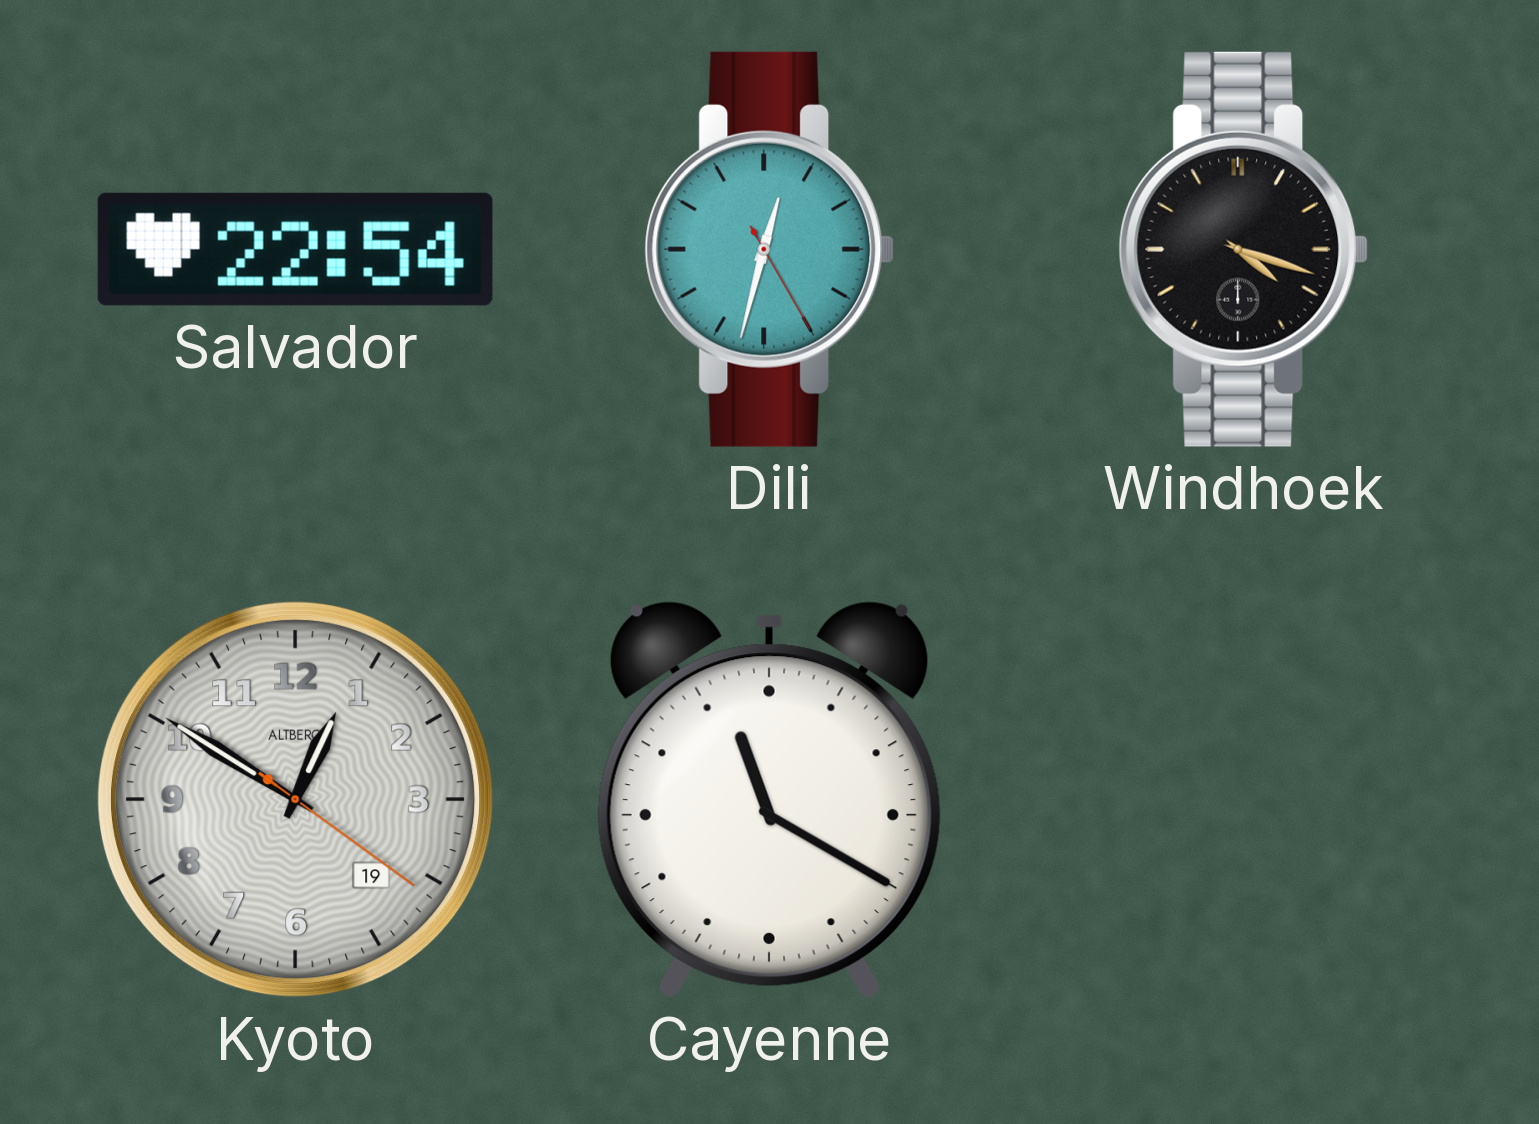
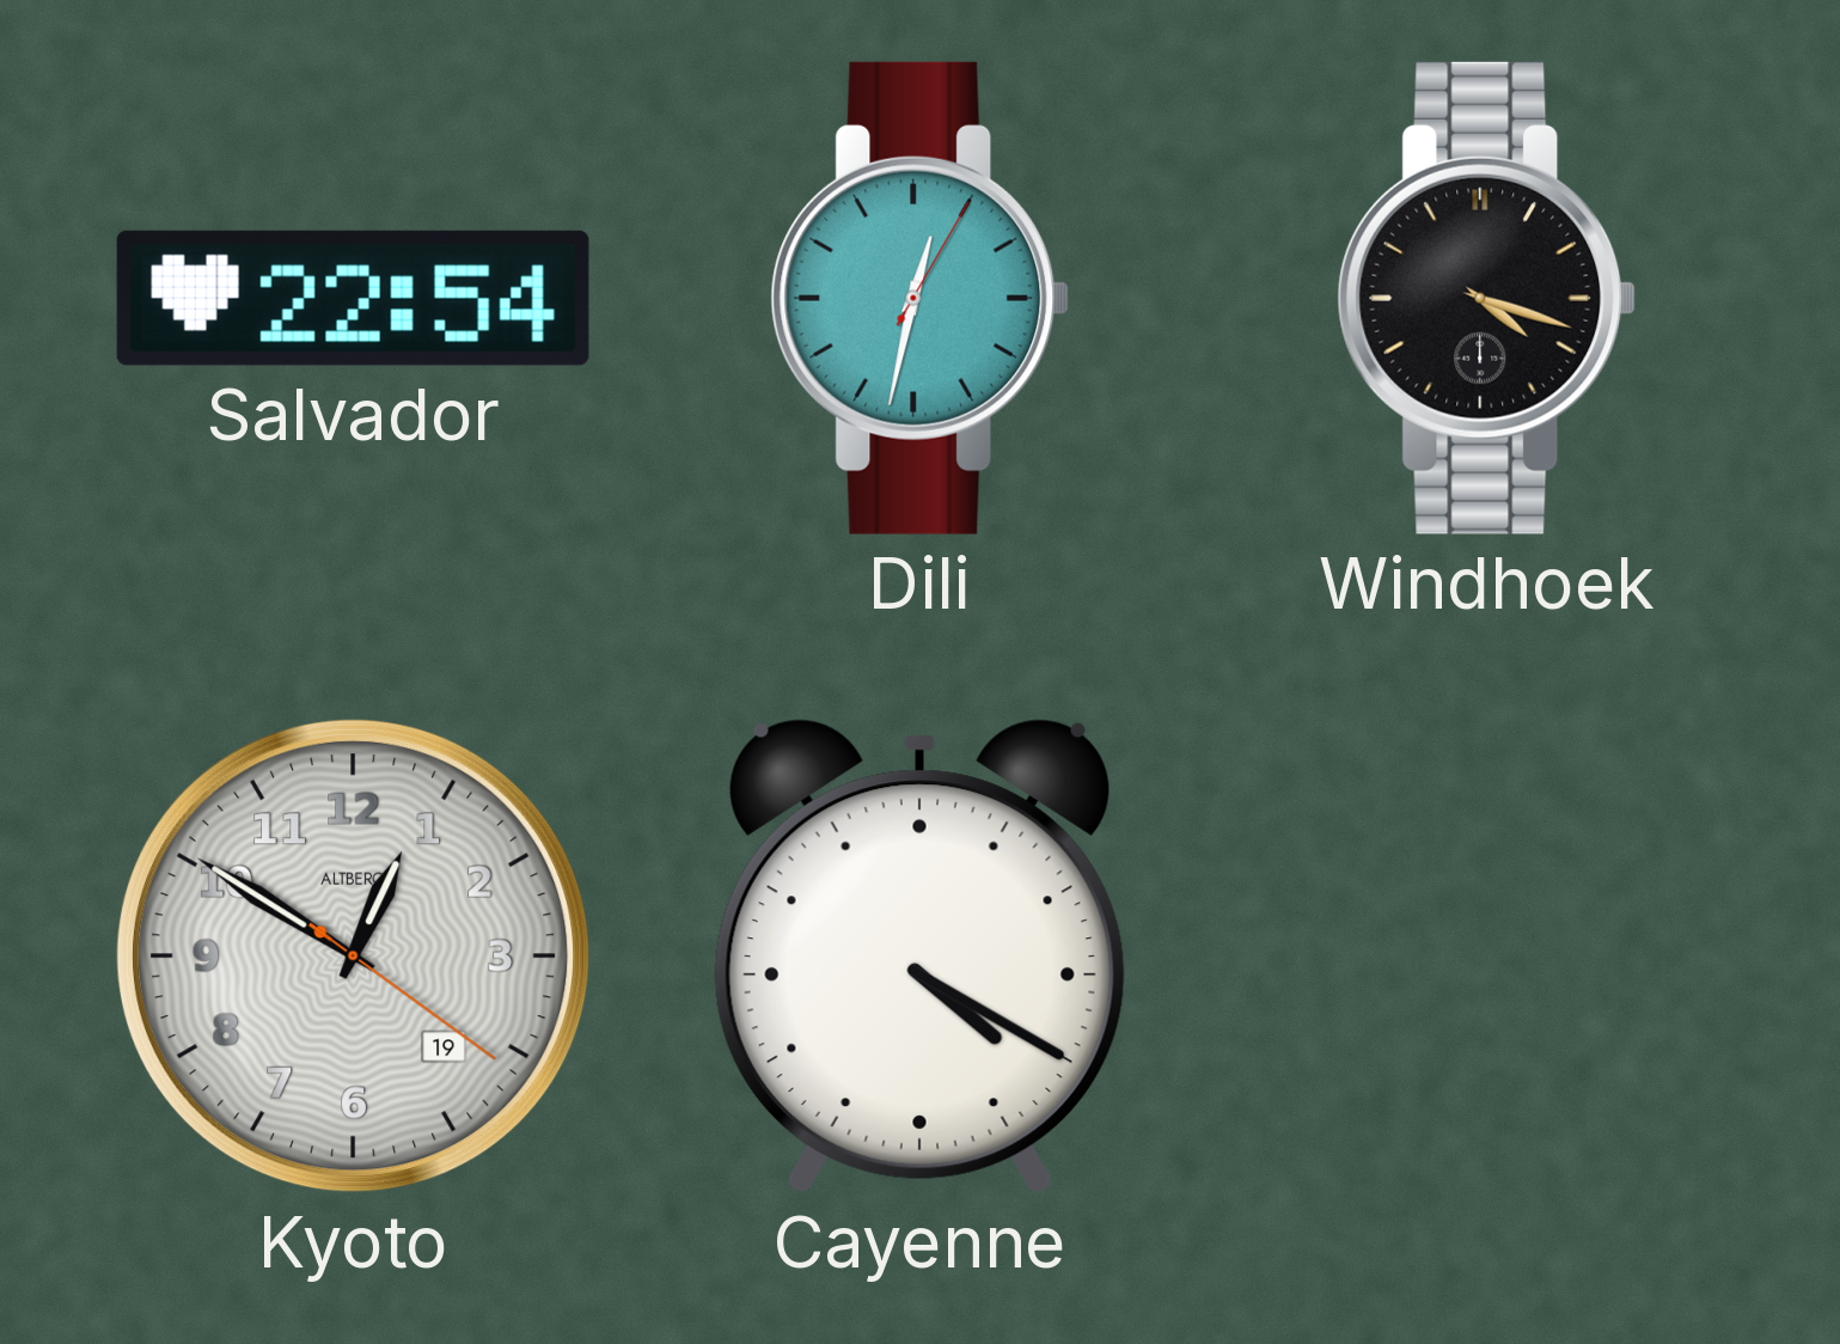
Dili: 12:32:25 -> 12:32:05 (921, 298)
Cayenne: 11:20 -> 4:20 (919, 957)
